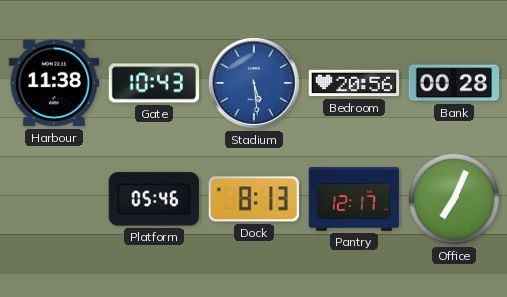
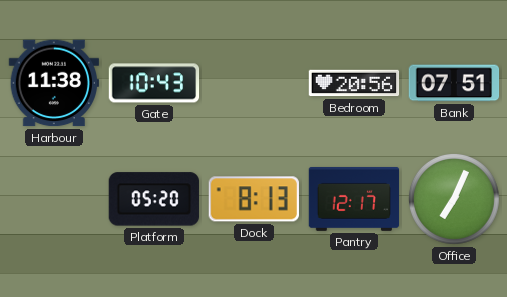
Stadium: 5:29 -> none (254, 83)
Bank: 00:28 -> 07:51 (454, 83)
Platform: 05:46 -> 05:20 (154, 199)
